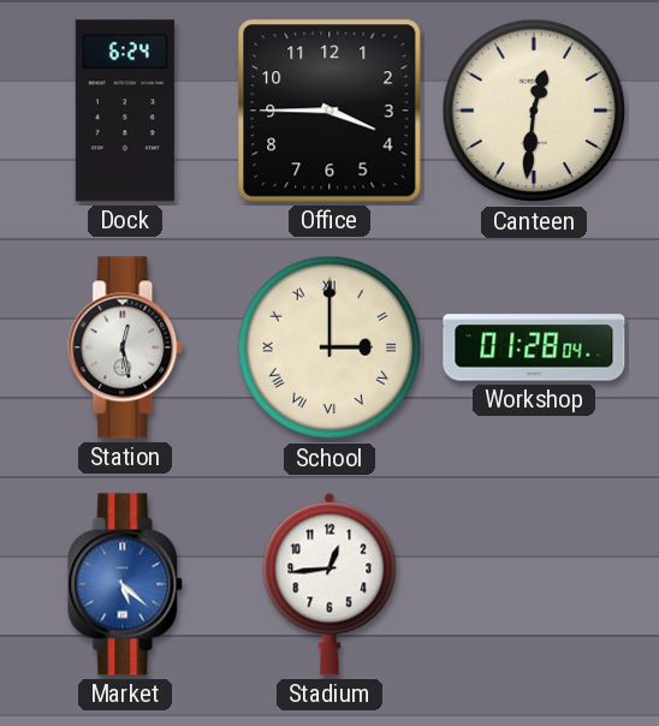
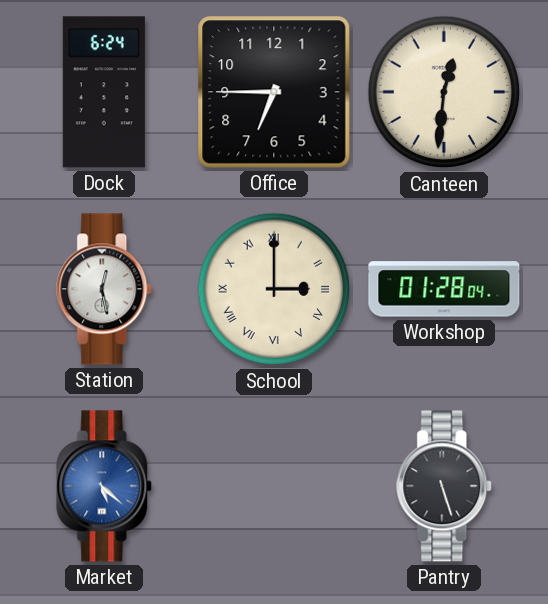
Office: 3:45 -> 6:45 (274, 92)
Stadium: 12:44 -> none (329, 584)
Pantry: none -> 5:27 (445, 486)
